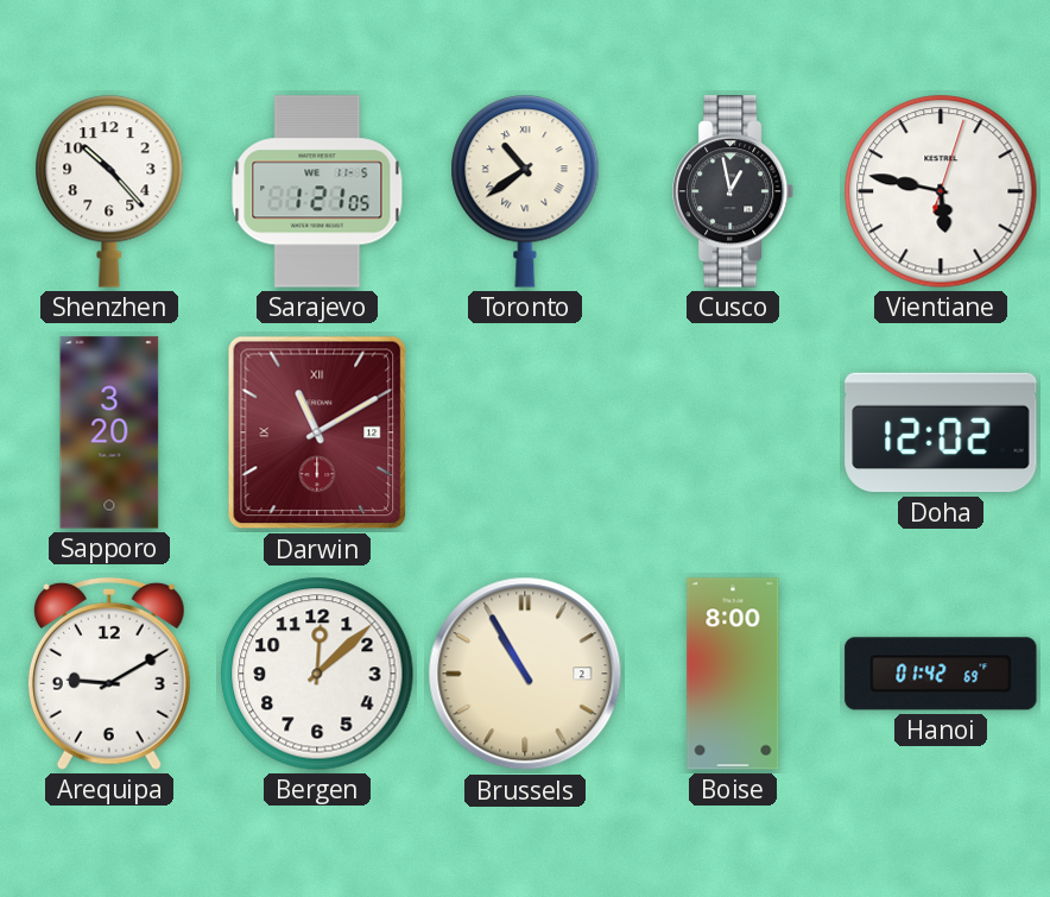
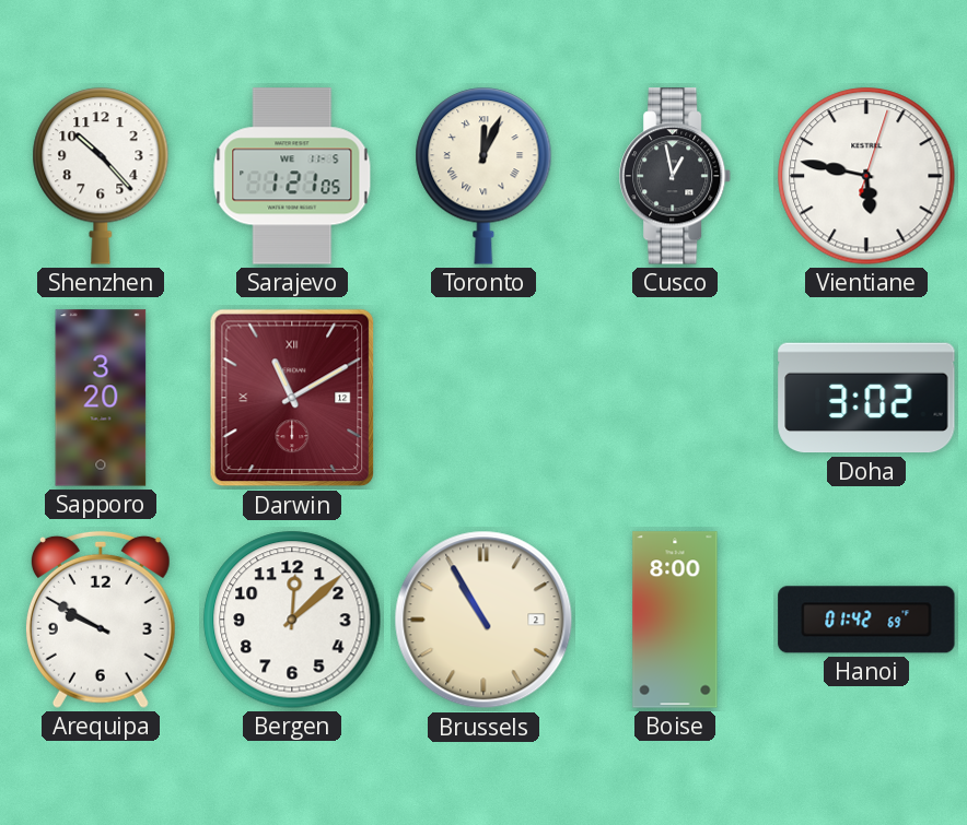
Toronto: 10:39 -> 12:04 (484, 176)
Doha: 12:02 -> 3:02 (866, 398)
Arequipa: 9:10 -> 9:50 (101, 620)
